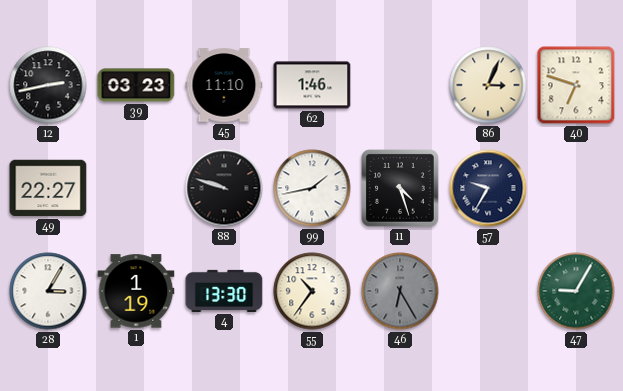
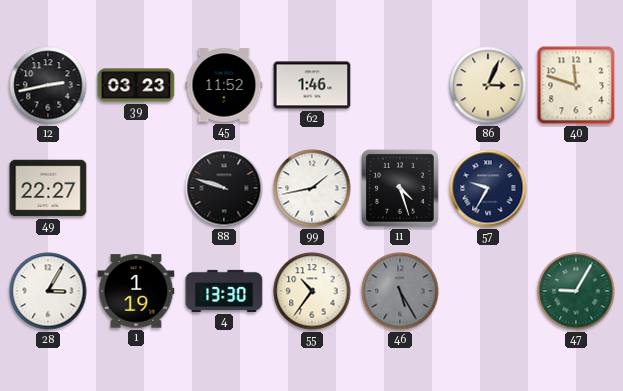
45: 11:10 -> 11:52 (224, 85)
40: 6:48 -> 11:48 (576, 85)
46: 6:25 -> 5:25 (400, 291)
